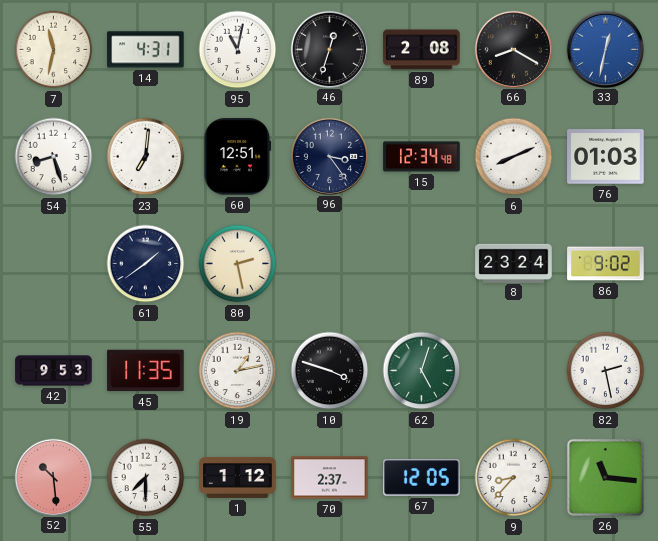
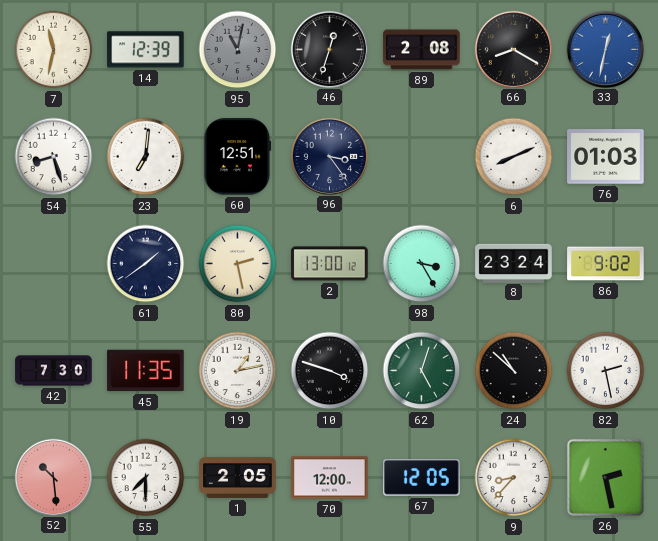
14: 4:31 -> 12:39 (146, 50)
95 dial: white -> grey (238, 50)
15: 12:34 -> none (422, 157)
2: none -> 13:00 (330, 264)
98: none -> 3:25 (422, 264)
42: 9:53 -> 7:30 (54, 371)
24: none -> 10:52 (514, 371)
1: 1:12 -> 2:05 (238, 477)
70: 2:37 -> 12:00 (330, 478)
26: 11:16 -> 2:28 (605, 477)
